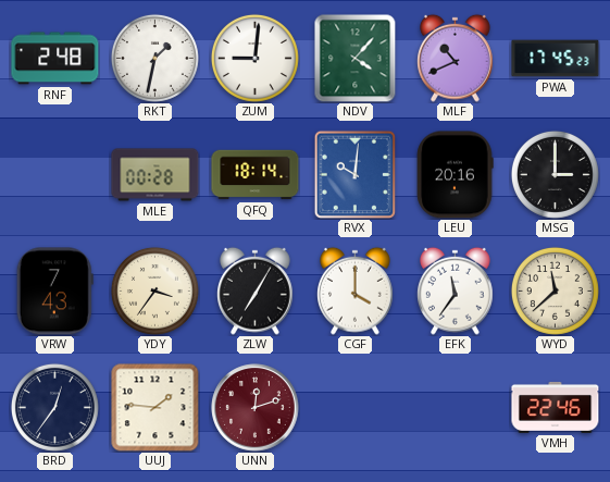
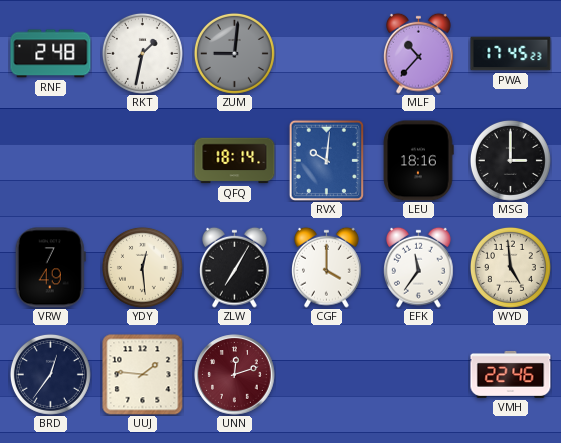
ZUM dial: white -> grey (234, 53)
NDV: 4:07 -> none (356, 58)
MLF: 10:41 -> 10:37 (419, 53)
MLE: 00:28 -> none (155, 175)
LEU: 20:16 -> 18:16 (418, 161)
VRW: 7:43 -> 7:49 (50, 268)
YDY: 3:36 -> 12:29 (142, 267)
WYD: 11:38 -> 4:59 (510, 267)
